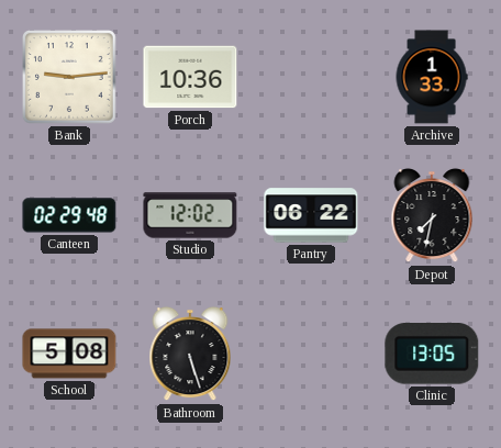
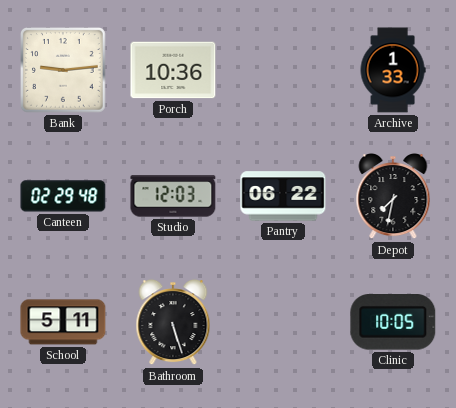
Studio: 12:02 -> 12:03 (173, 196)
School: 5:08 -> 5:11 (63, 322)
Clinic: 13:05 -> 10:05 (393, 322)
